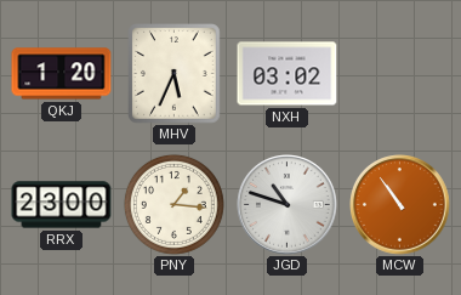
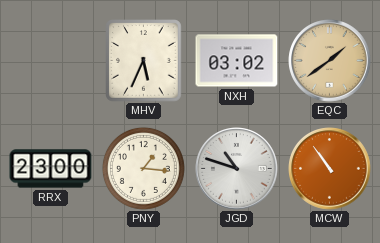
QKJ: 1:20 -> none (62, 74)
EQC: none -> 1:39 (330, 61)
